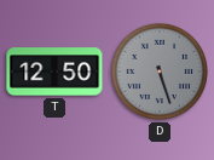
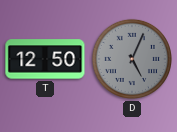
D: 5:27 -> 5:04 (132, 59)
